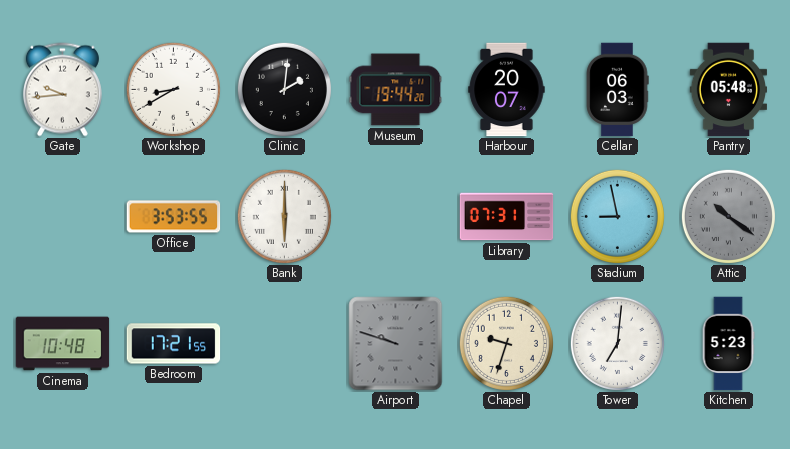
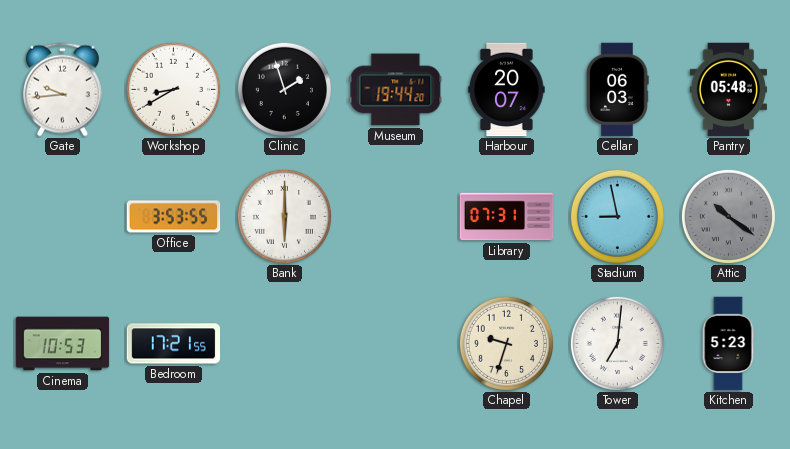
Clinic: 2:01 -> 1:57 (284, 89)
Cinema: 10:48 -> 10:53 (63, 344)
Airport: 9:48 -> none (396, 344)
